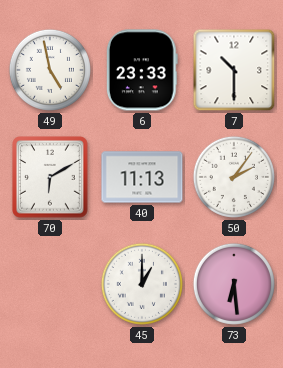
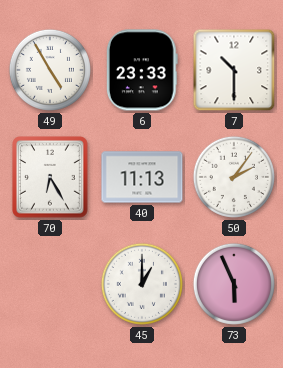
49: 4:58 -> 4:55 (50, 70)
70: 6:10 -> 6:25 (51, 177)
73: 6:29 -> 5:56 (234, 284)
